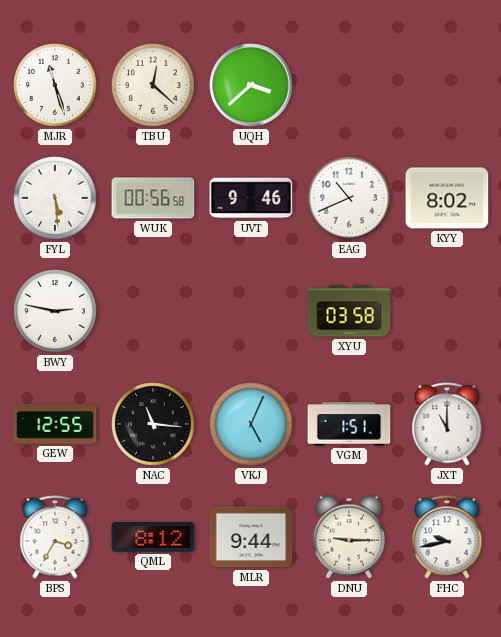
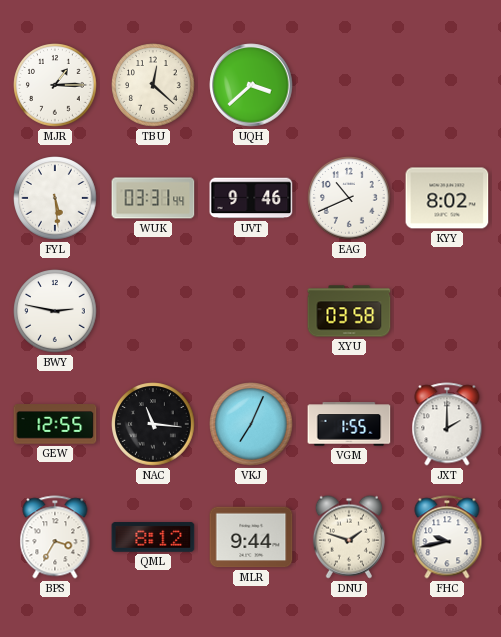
MJR: 11:27 -> 1:15 (55, 85)
WUK: 00:56 -> 03:31 (153, 198)
VKJ: 5:04 -> 7:04 (251, 424)
VGM: 1:51 -> 1:55 (349, 424)
JXT: 11:00 -> 2:00 (447, 424)
DNU: 9:15 -> 1:48 (349, 537)
